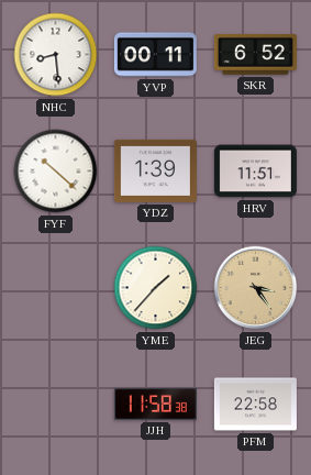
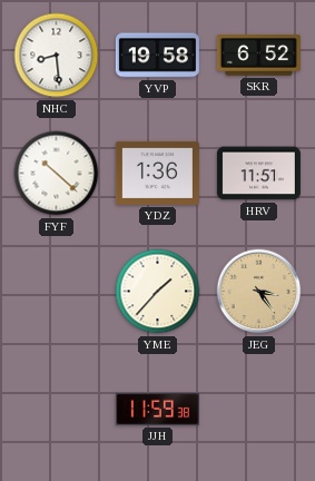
YVP: 00:11 -> 19:58 (157, 56)
YDZ: 1:39 -> 1:36 (157, 173)
JJH: 11:58 -> 11:59 (157, 409)
PFM: 22:58 -> none (255, 405)
